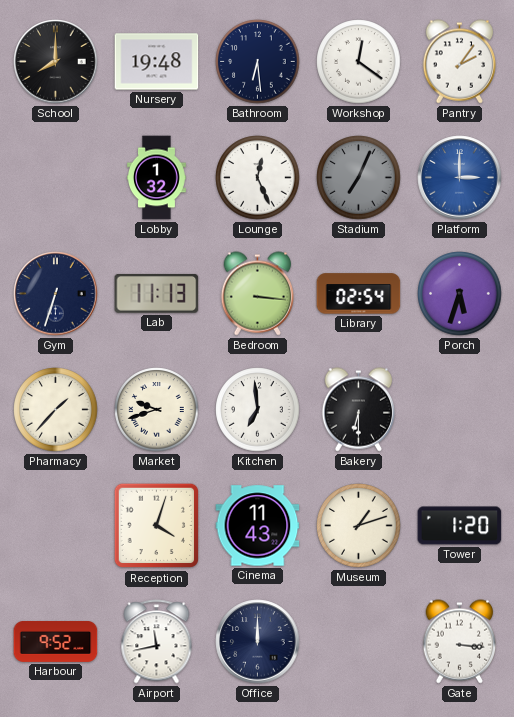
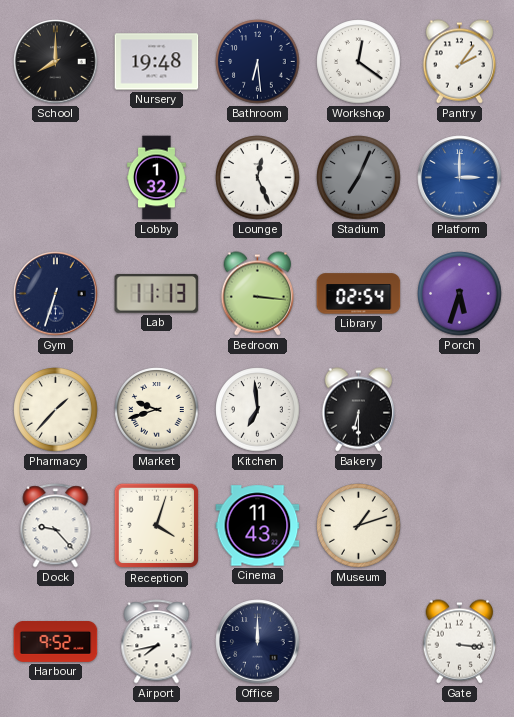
Dock: none -> 9:23 (56, 526)
Tower: 1:20 -> none (460, 526)
Airport: 11:43 -> 7:43 (157, 642)
